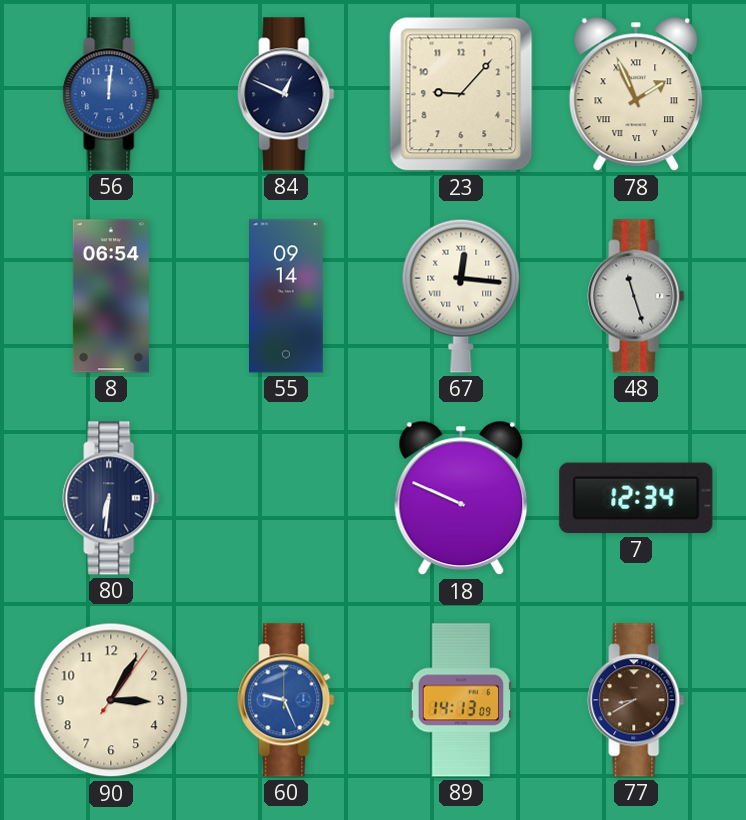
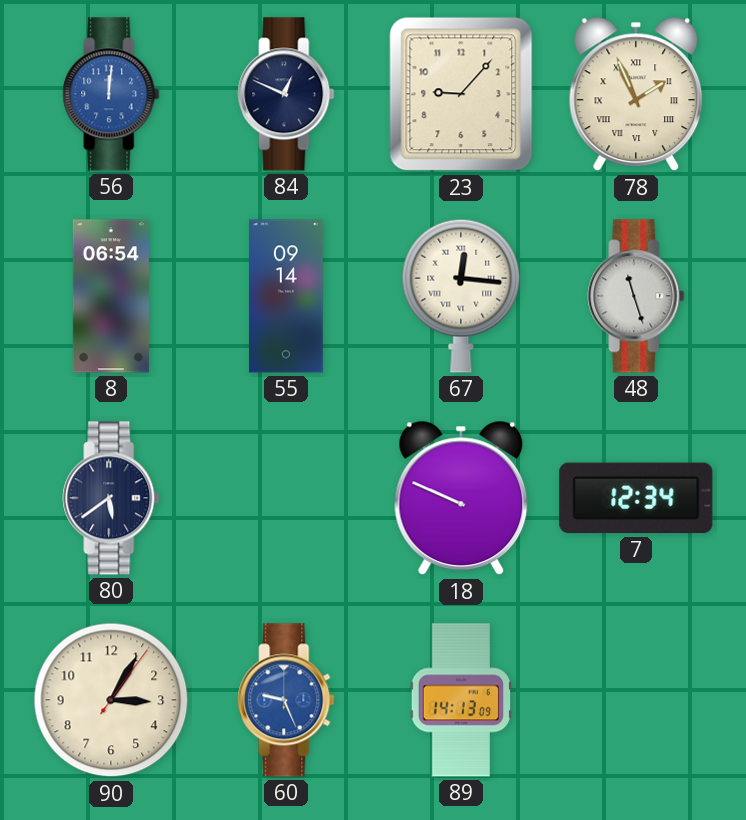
80: 6:31 -> 5:39 (111, 498)
77: 8:40 -> none (636, 700)
